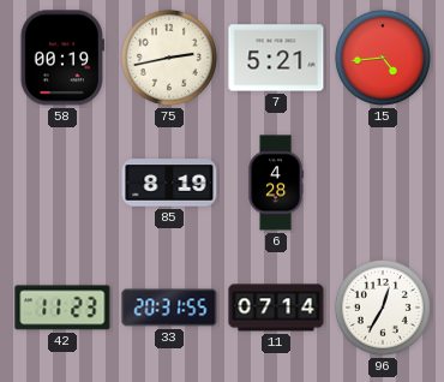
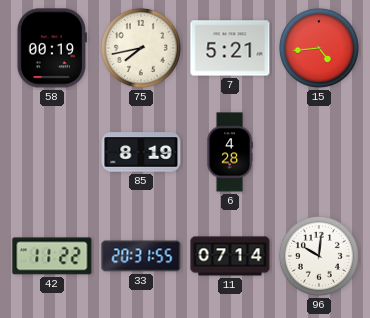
75: 2:43 -> 7:43 (141, 48)
42: 11:23 -> 11:22 (52, 256)
96: 12:35 -> 10:01 (319, 256)
